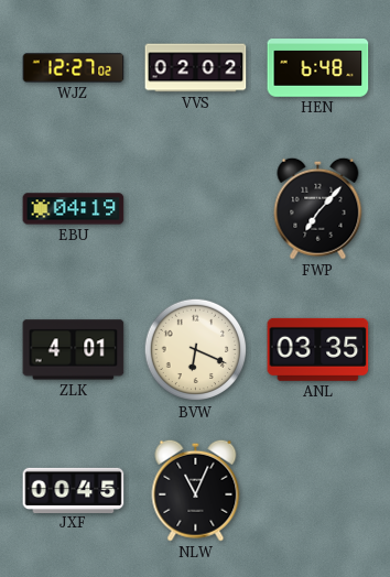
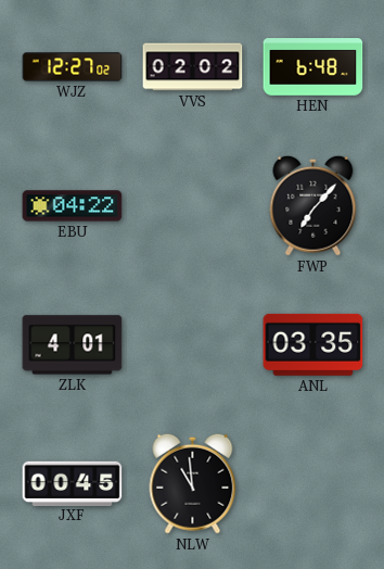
EBU: 04:19 -> 04:22 (73, 206)
BVW: 6:19 -> none (196, 350)
NLW: 11:04 -> 10:59 (193, 483)
